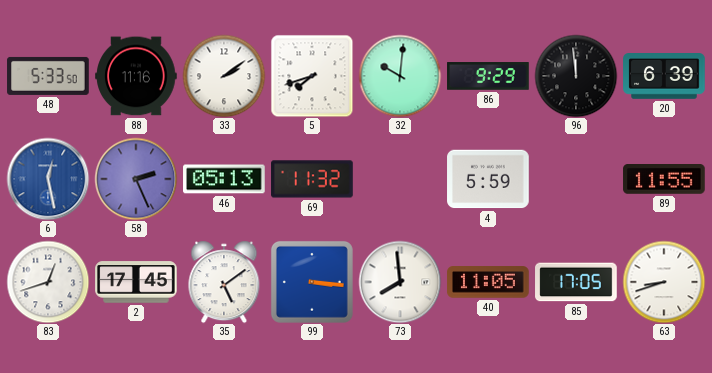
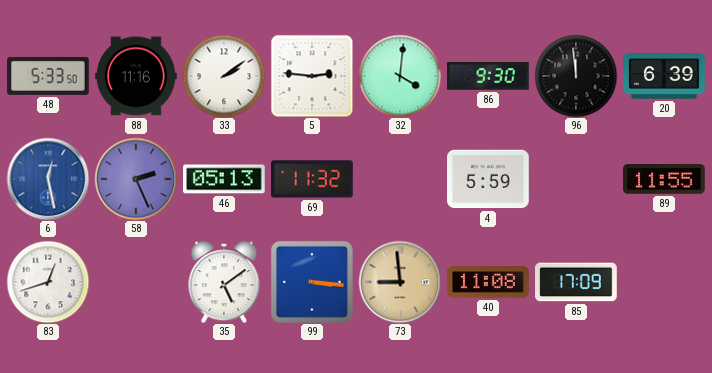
5: 7:42 -> 2:46 (312, 76)
32: 10:01 -> 4:01 (400, 76)
86: 9:29 -> 9:30 (488, 76)
2: 17:45 -> none (136, 282)
73: 7:59 -> 8:59 (400, 282)
73 dial: white -> champagne (400, 282)
40: 11:05 -> 11:08 (488, 282)
85: 17:05 -> 17:09 (576, 282)
63: 8:42 -> none (664, 282)
